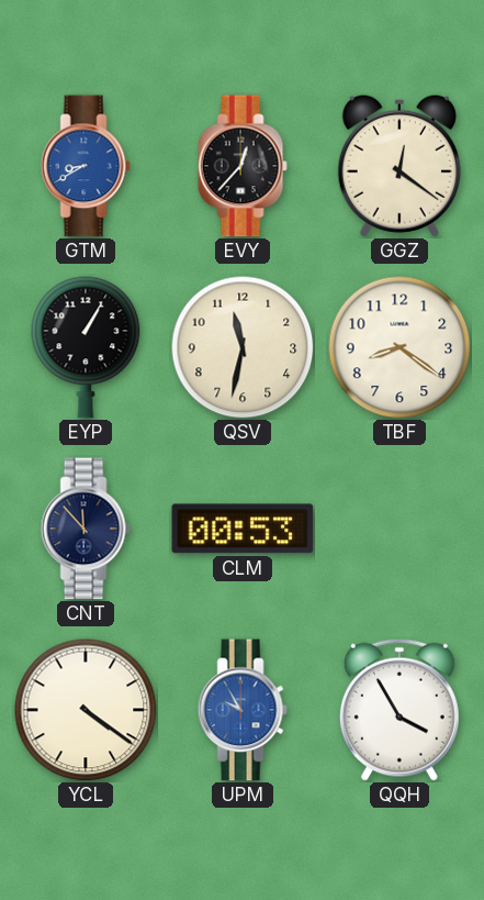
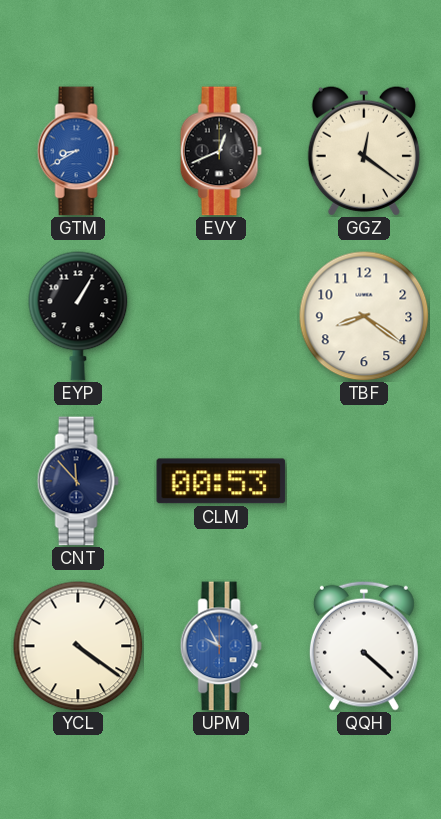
EVY: 12:37 -> 12:41 (221, 151)
QSV: 11:32 -> none (243, 347)
QQH: 3:55 -> 4:22 (364, 646)
